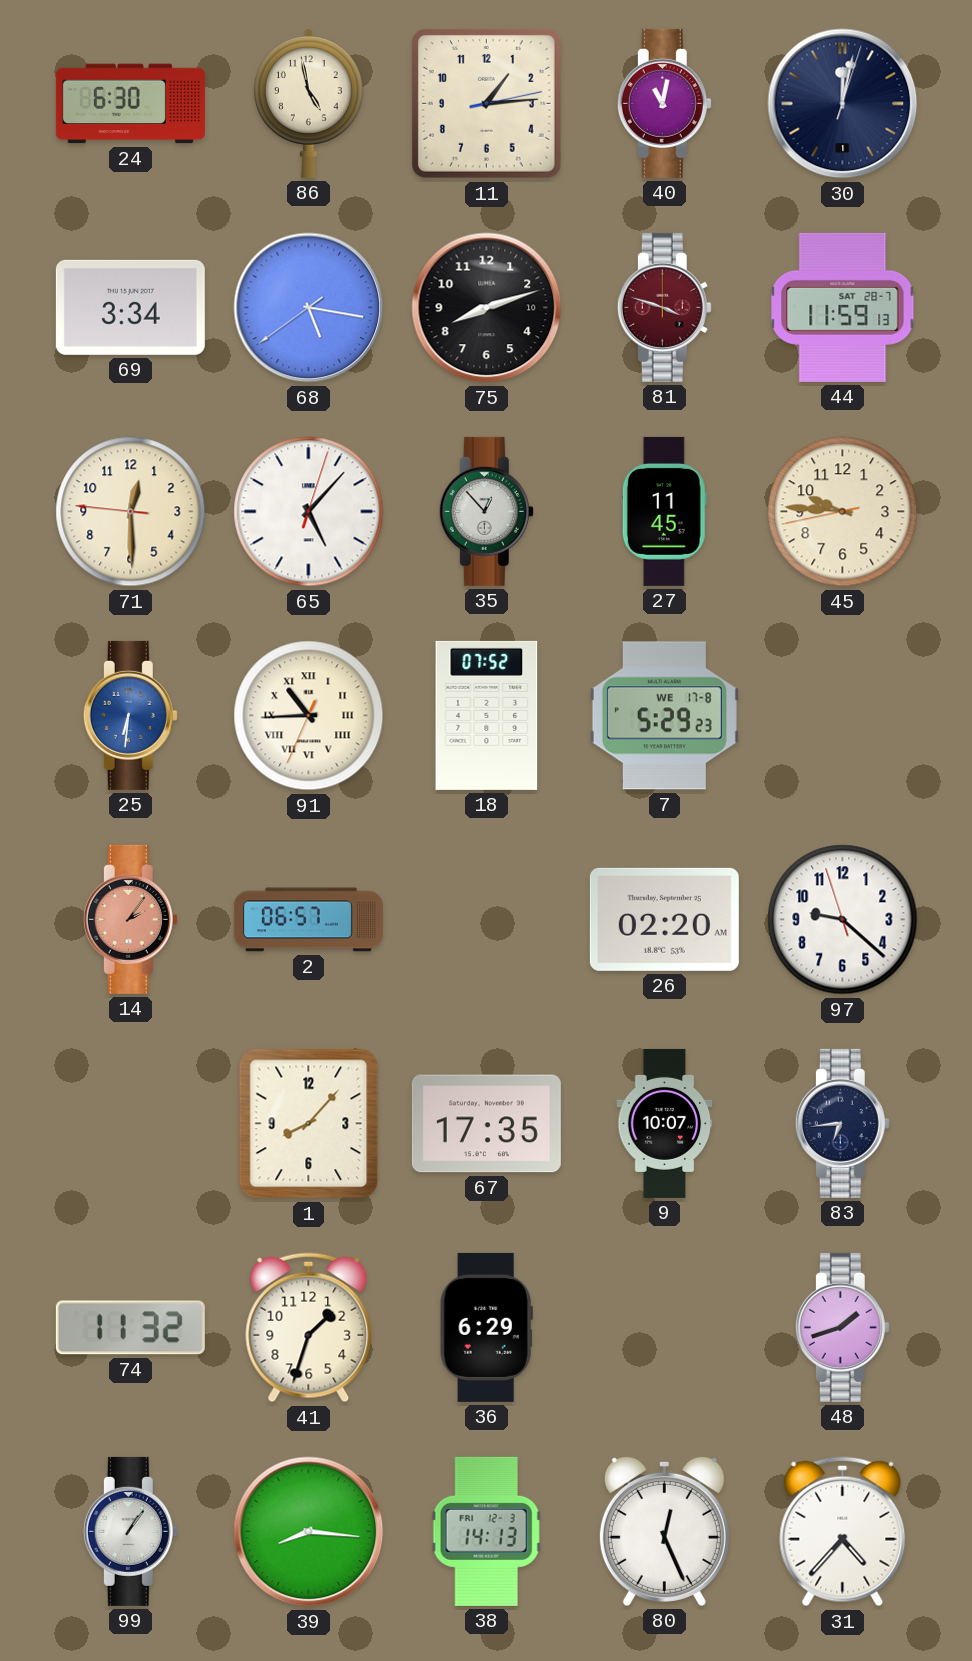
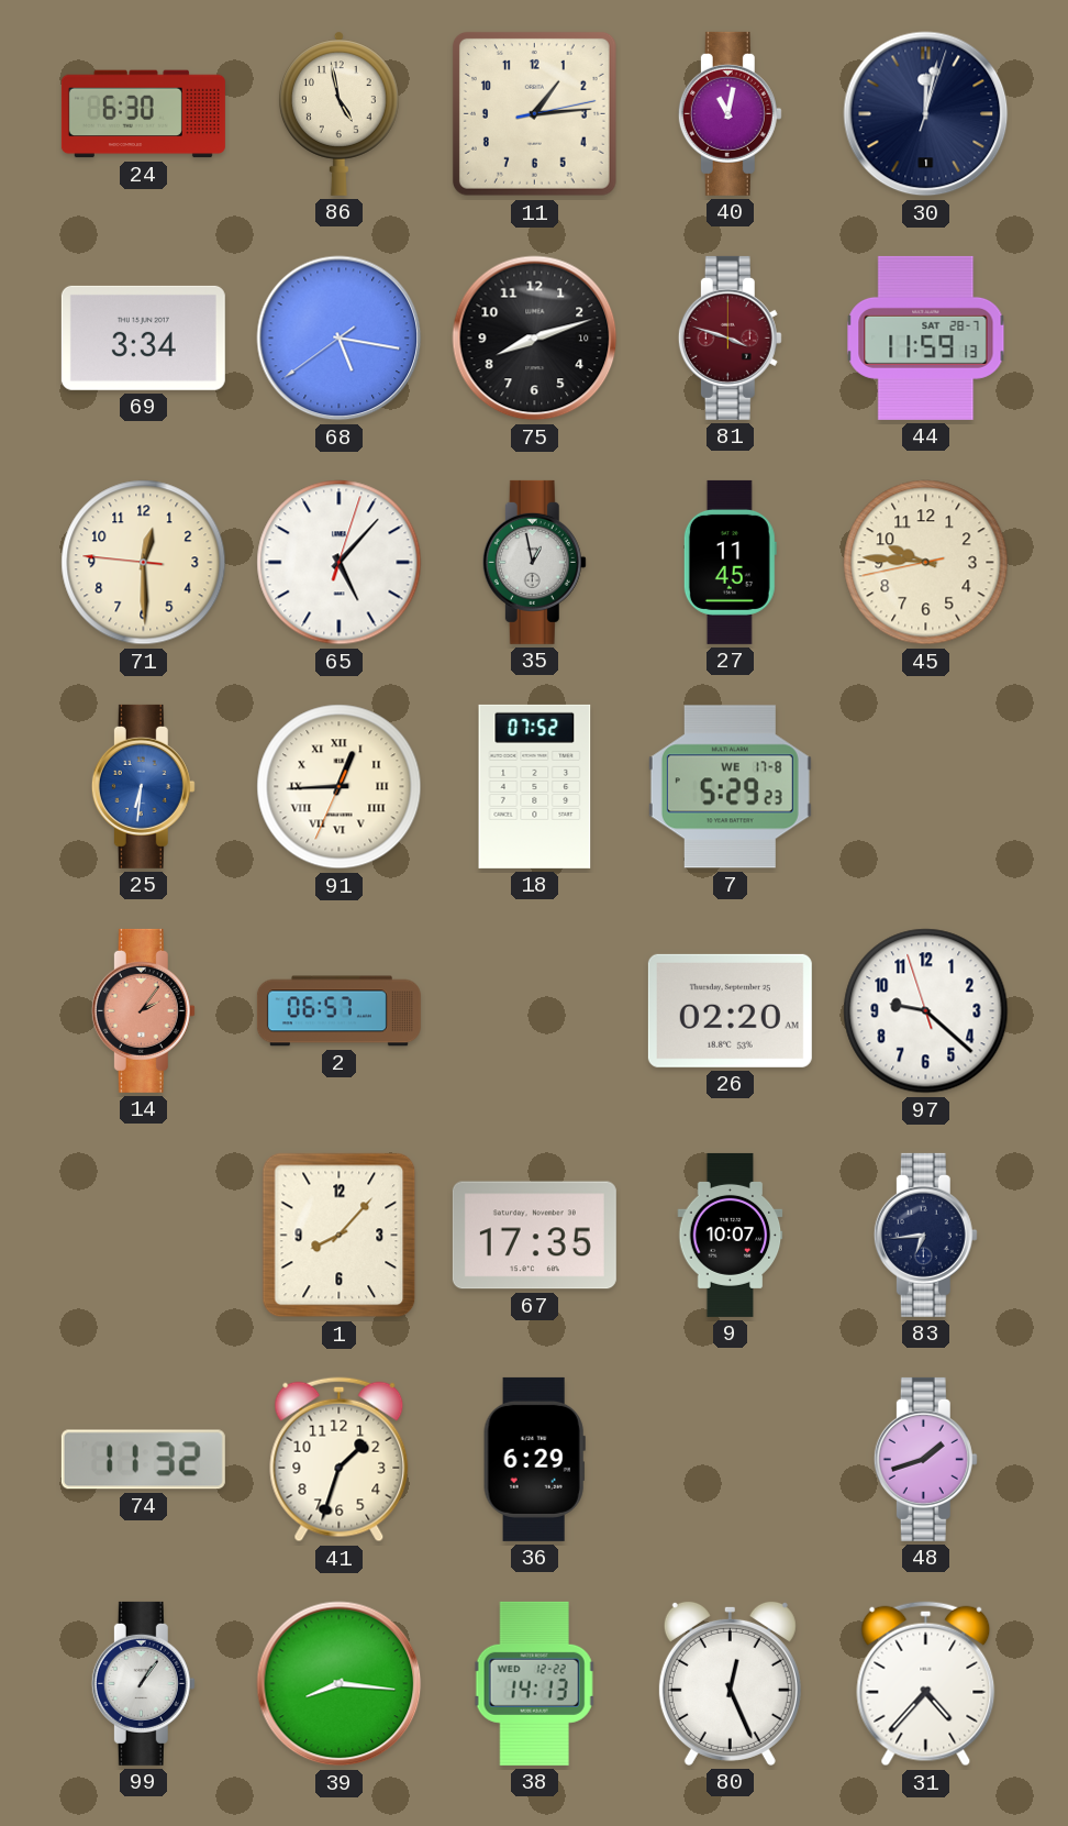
35: 12:53 -> 12:58 (534, 562)
91: 10:44 -> 12:44 (340, 787)
38 date: FRI 12-3 -> WED 12-22 (534, 1683)
